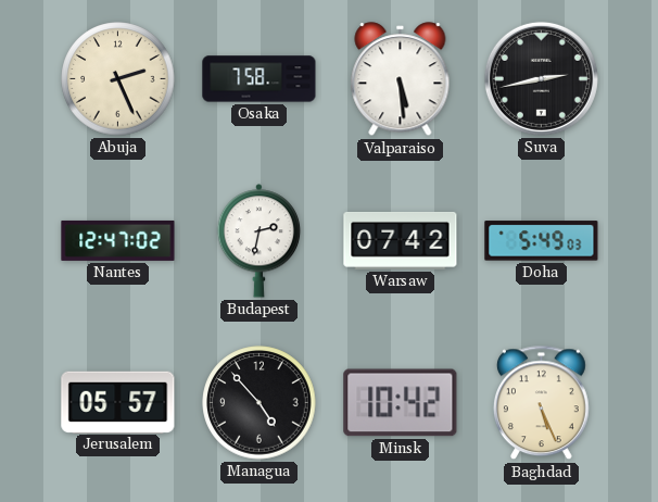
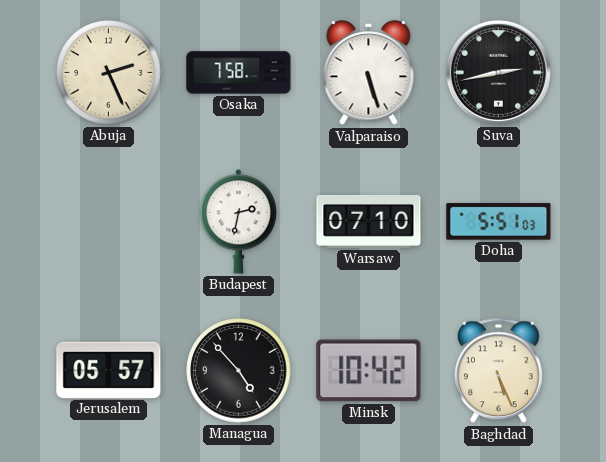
Valparaiso: 5:29 -> 5:27 (369, 73)
Nantes: 12:47 -> none (118, 240)
Warsaw: 07:42 -> 07:10 (369, 221)
Doha: 5:49 -> 5:51 (499, 222)
